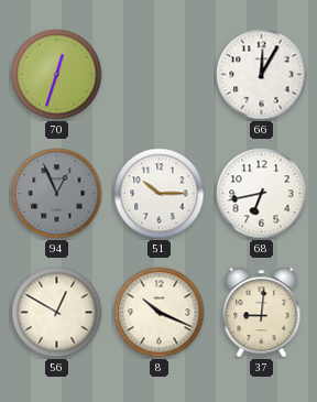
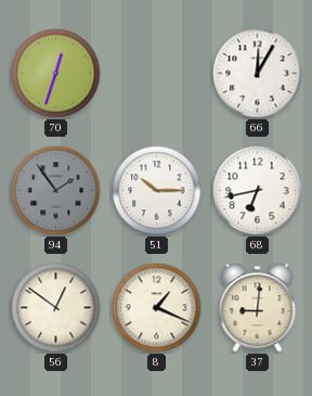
94: 12:56 -> 1:54 (56, 191)
56: 12:50 -> 12:51 (56, 308)
8: 10:19 -> 1:19 (157, 308)
